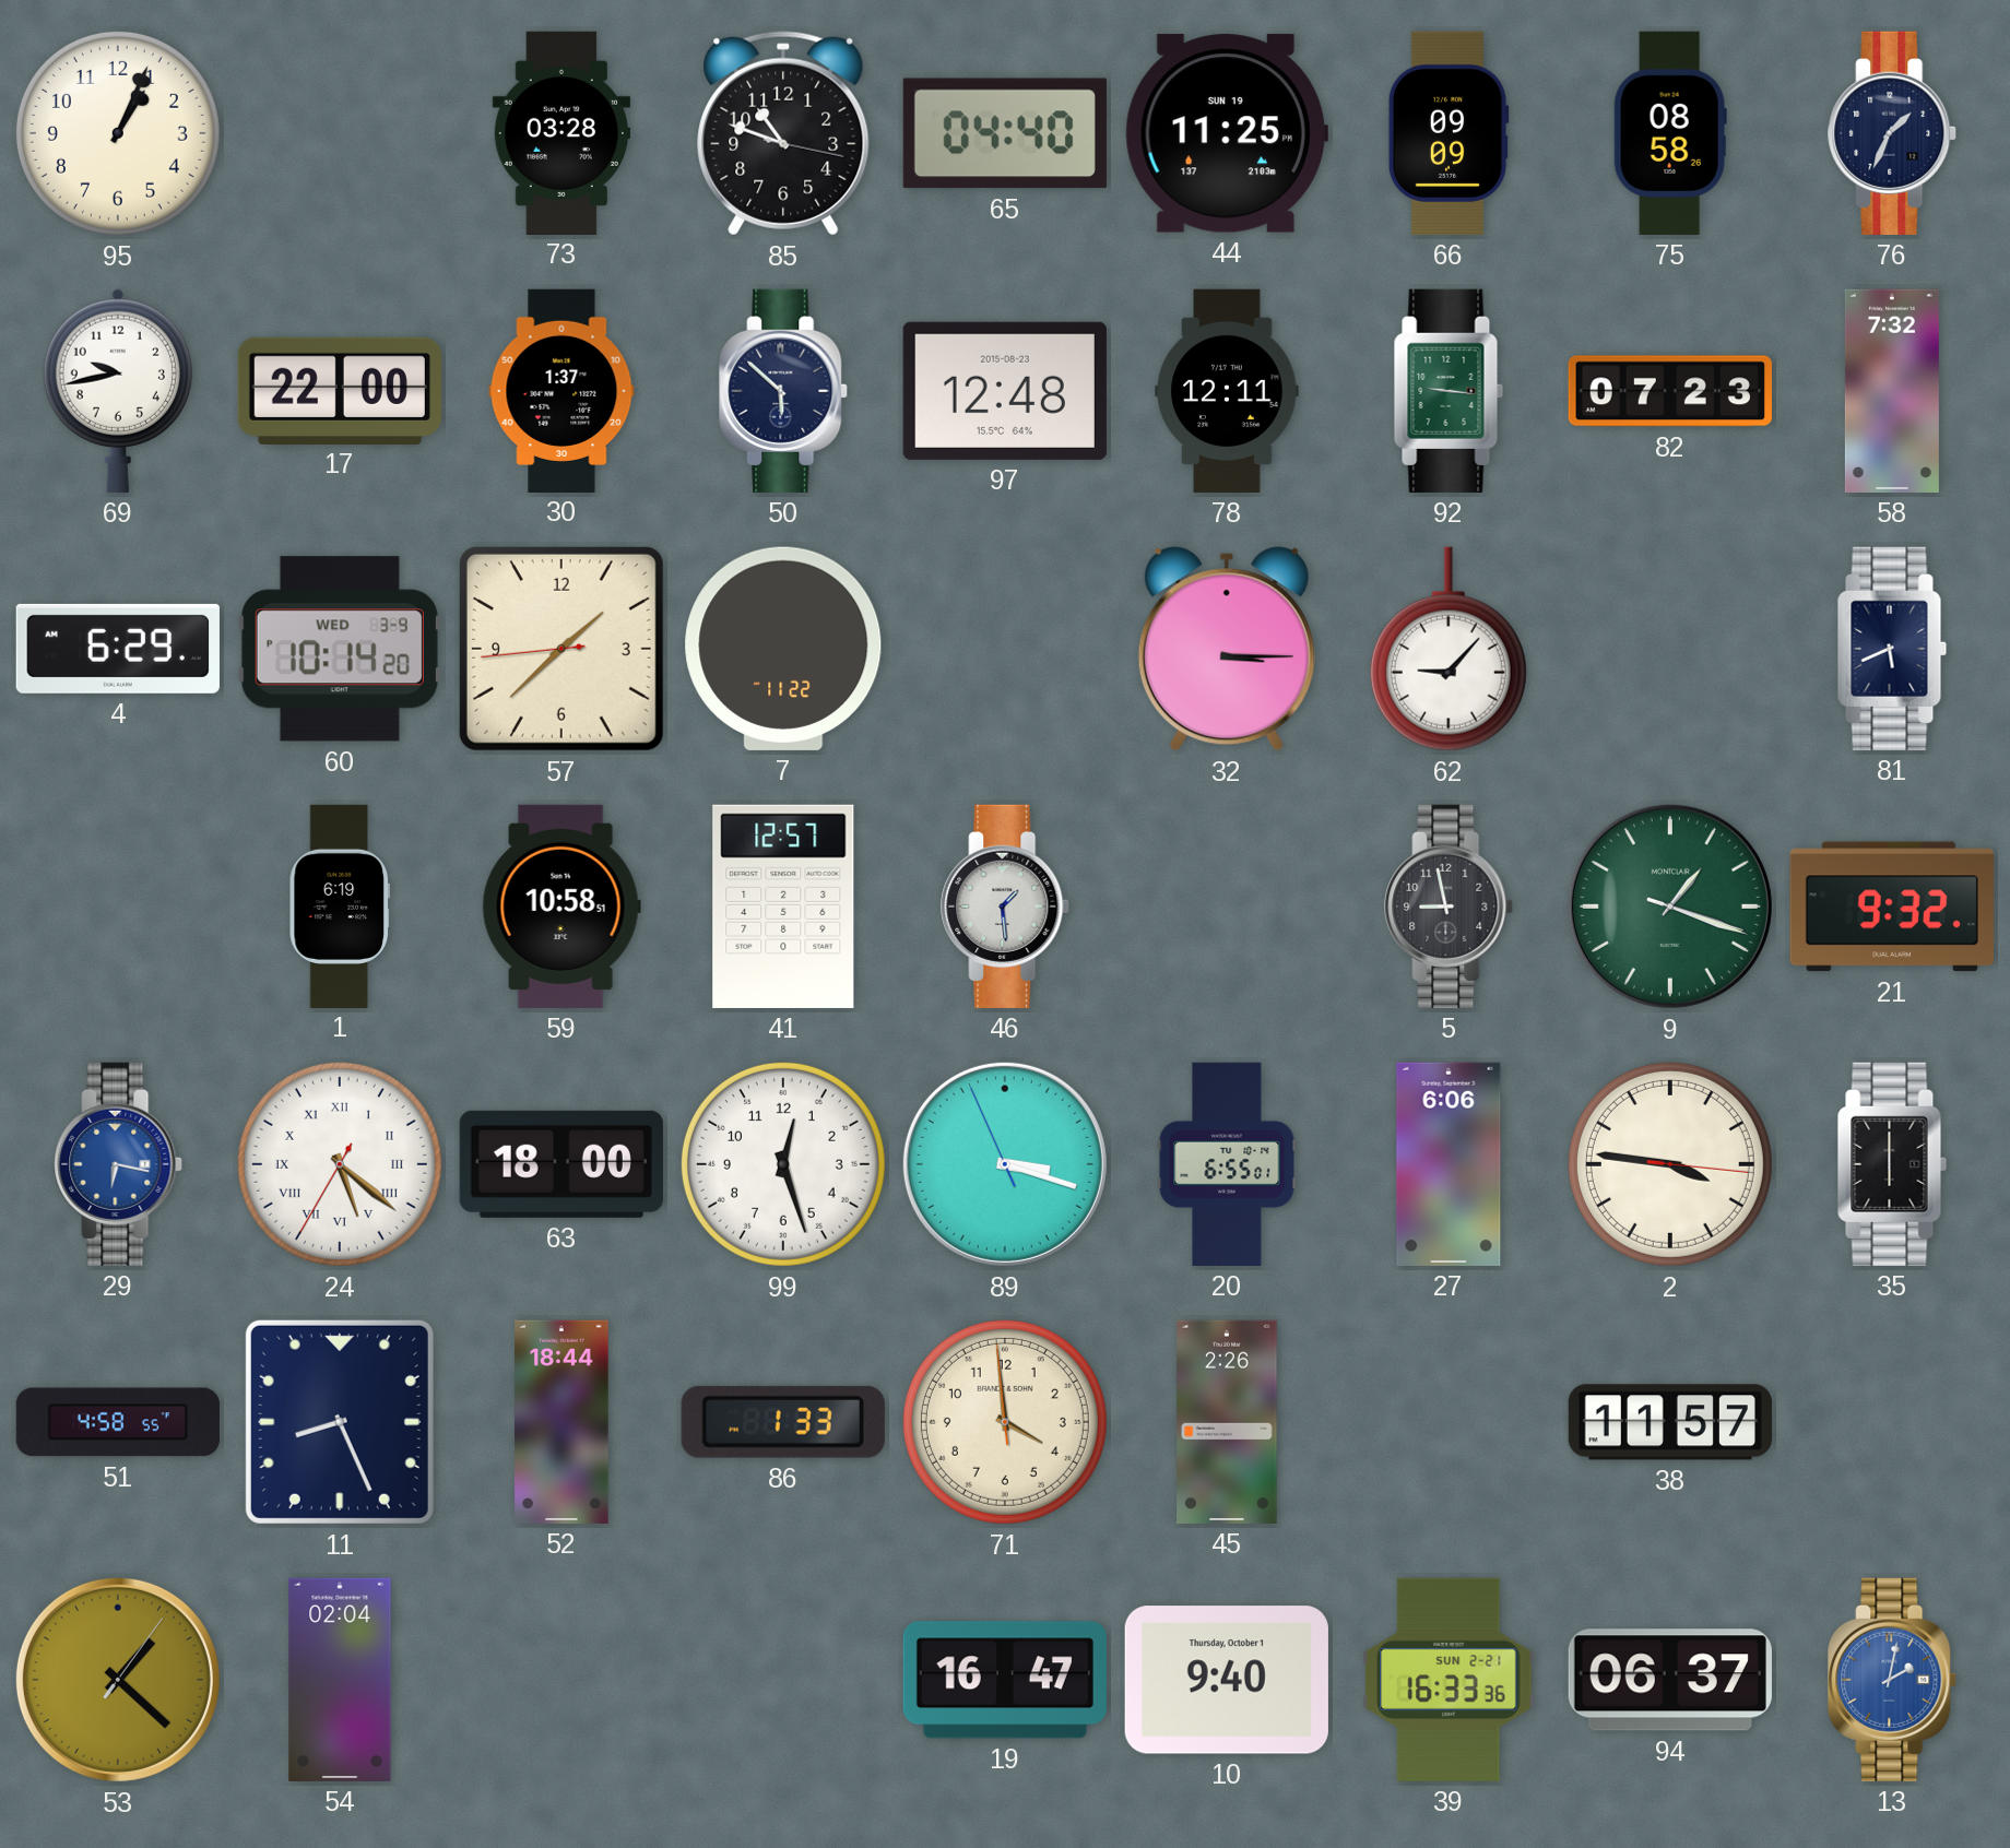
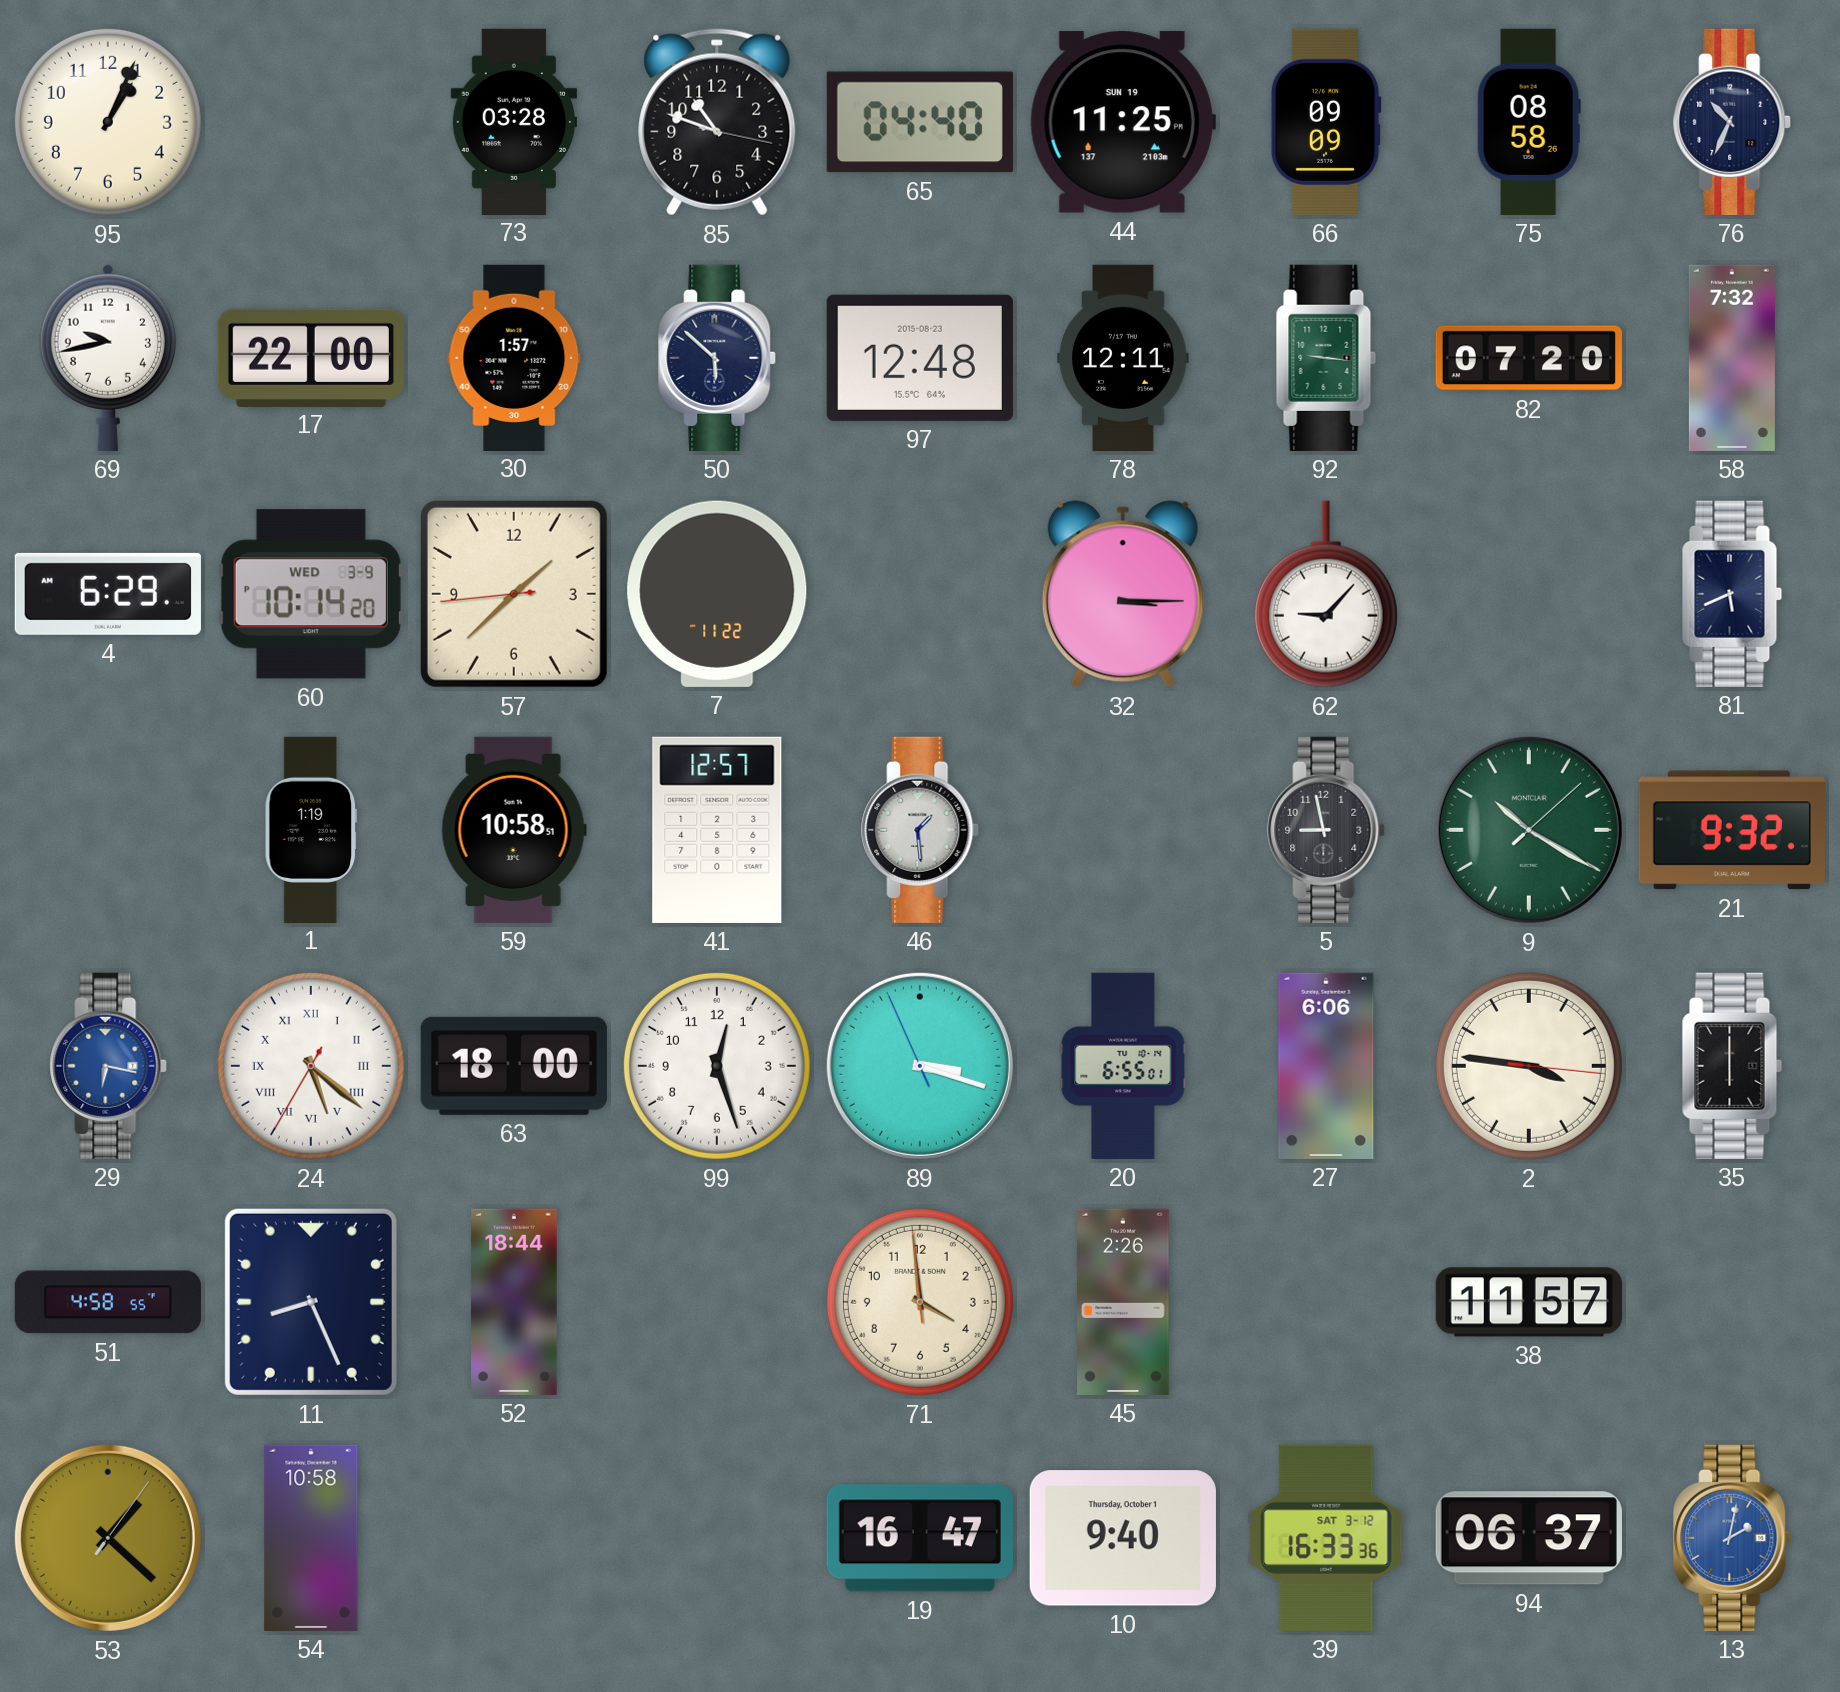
76: 1:34 -> 10:34 (1733, 122)
30: 1:37 -> 1:57 (514, 357)
82: 07:23 -> 07:20 (1529, 358)
1: 6:19 -> 1:19 (311, 829)
9: 1:18 -> 10:20 (1529, 830)
86: 1:33 -> none (783, 1422)
54: 02:04 -> 10:58 (311, 1538)
39 date: SUN 2-21 -> SAT 3-12 (1326, 1538)
